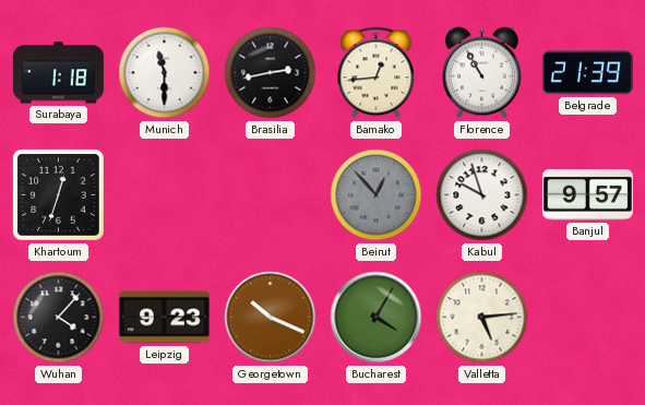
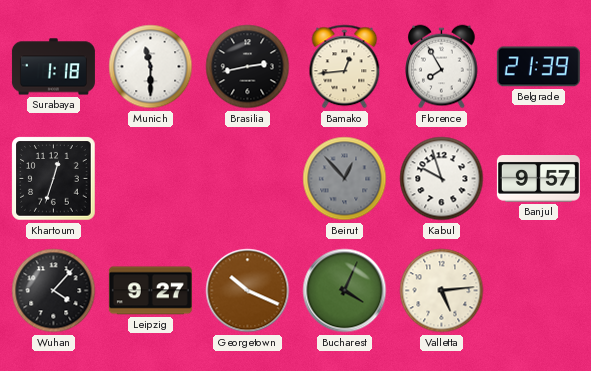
Florence: 10:55 -> 7:55 (442, 67)
Leipzig: 9:23 -> 9:27 (150, 291)
Bucharest: 4:05 -> 4:04 (345, 291)
